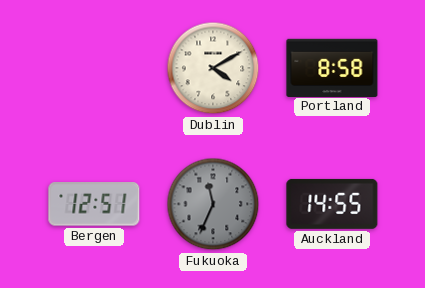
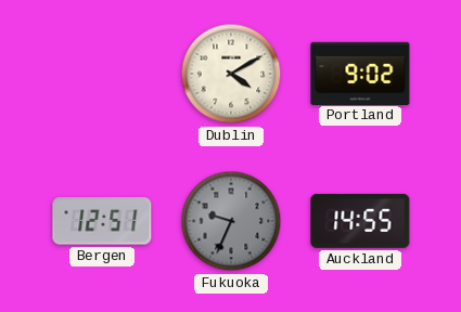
Portland: 8:58 -> 9:02 (360, 73)
Fukuoka: 11:34 -> 9:34 (231, 221)
